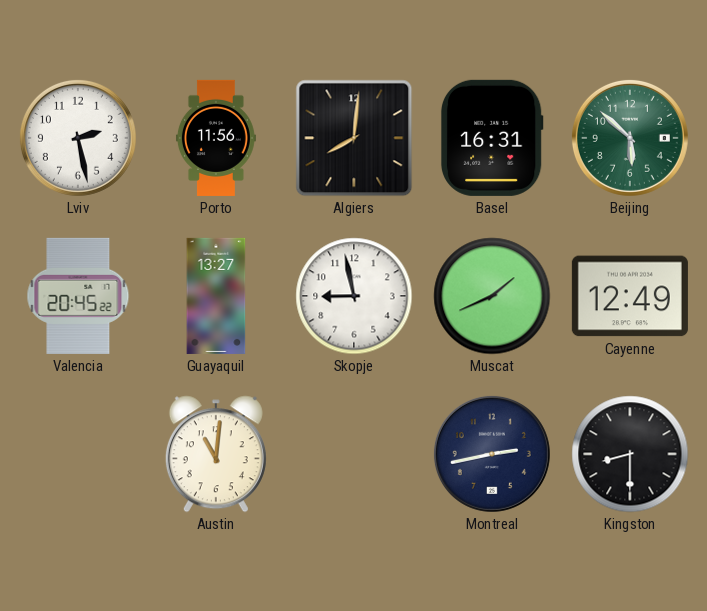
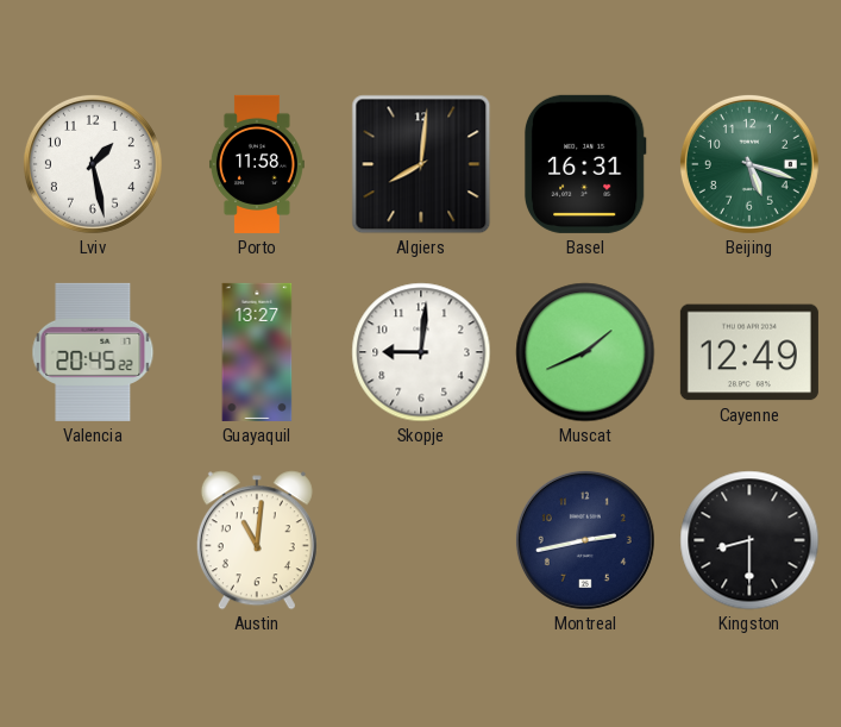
Lviv: 2:28 -> 1:28 (93, 164)
Porto: 11:56 -> 11:58 (257, 164)
Beijing: 5:52 -> 5:18 (749, 164)
Skopje: 8:58 -> 9:01 (421, 352)
